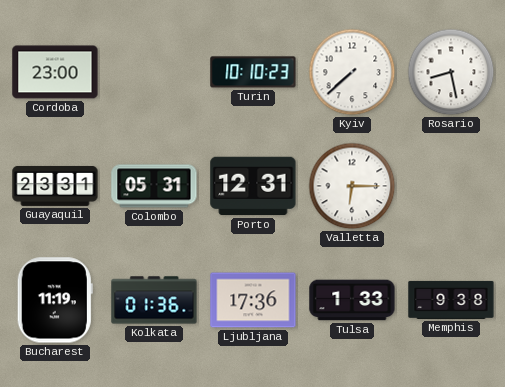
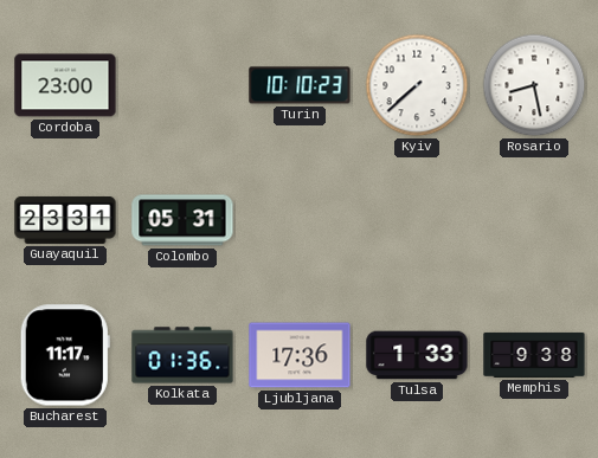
Porto: 12:31 -> none (253, 186)
Valletta: 6:15 -> none (352, 186)
Bucharest: 11:19 -> 11:17 (65, 355)
